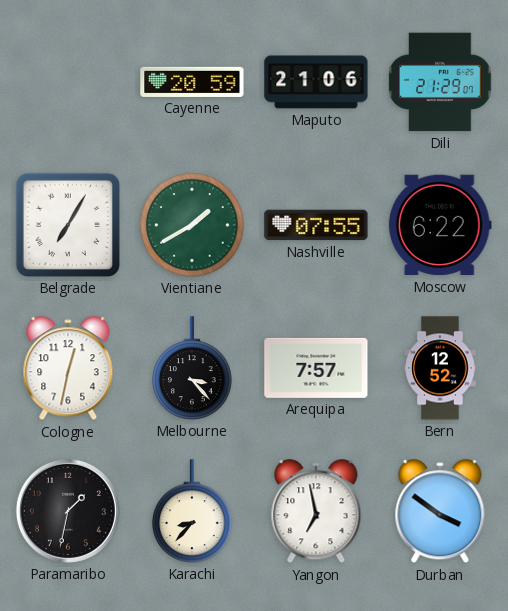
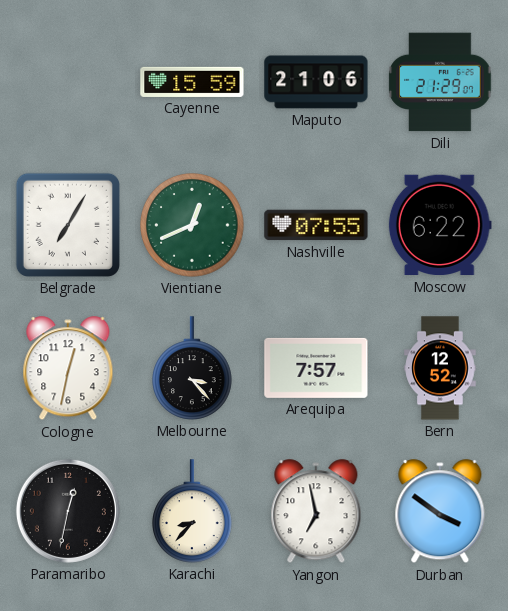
Cayenne: 20:59 -> 15:59 (192, 82)
Vientiane: 1:40 -> 12:41 (192, 225)
Paramaribo: 1:32 -> 12:32 (68, 511)
